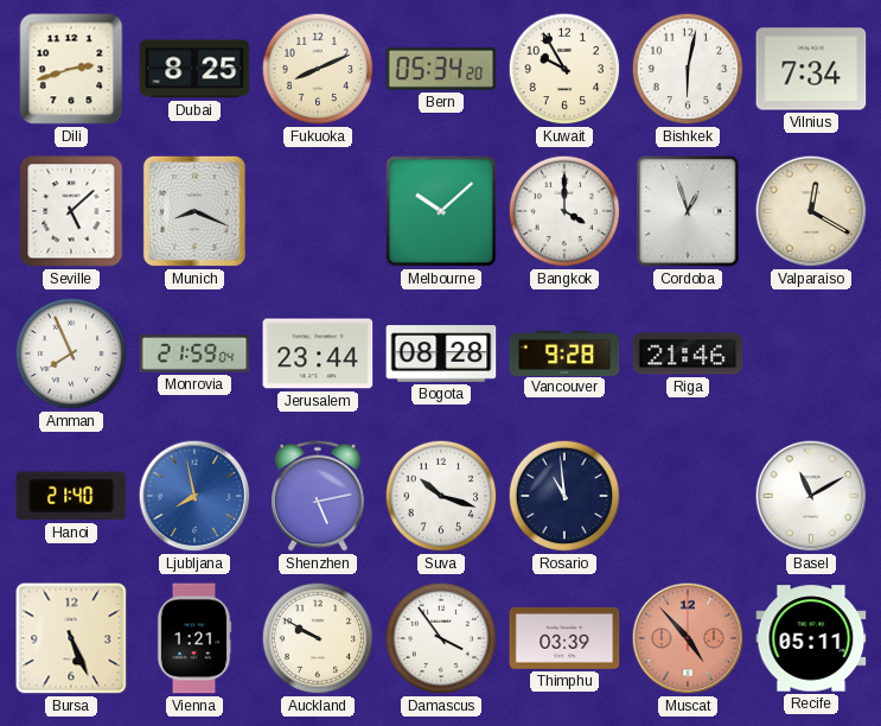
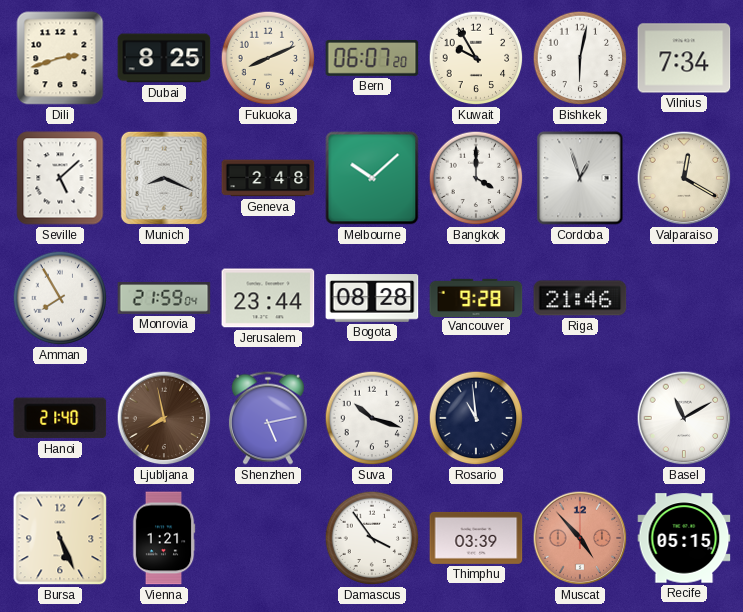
Bern: 05:34 -> 06:07 (372, 58)
Geneva: none -> 2:48 (268, 178)
Amman: 7:56 -> 7:55 (60, 298)
Ljubljana dial: blue -> brown (164, 418)
Auckland: 9:50 -> none (318, 638)
Recife: 05:11 -> 05:15 (684, 538)
